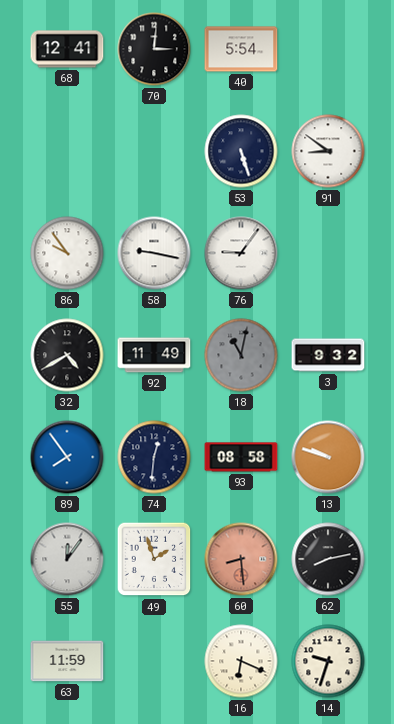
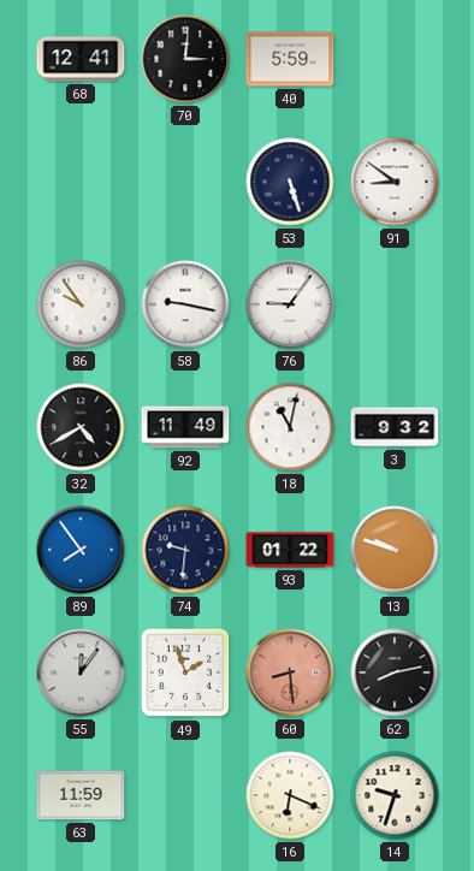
40: 5:54 -> 5:59 (290, 59)
18 dial: grey -> white (290, 427)
74: 12:31 -> 9:31 (185, 550)
93: 08:58 -> 01:22 (290, 550)
